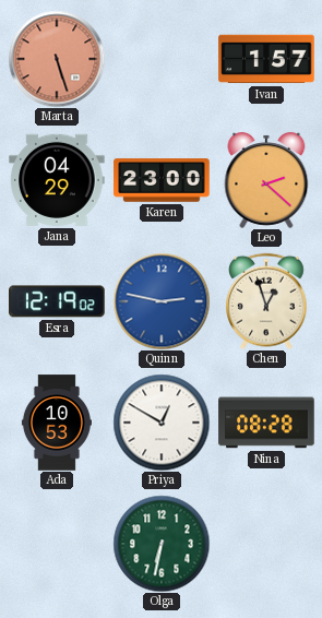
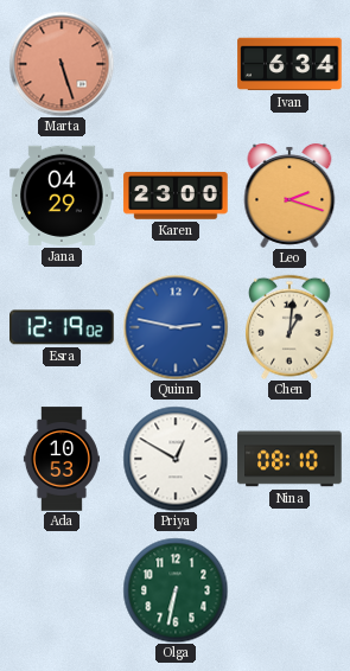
Ivan: 1:57 -> 6:34 (289, 64)
Leo: 2:22 -> 2:18 (289, 196)
Chen: 12:57 -> 1:01 (291, 327)
Nina: 08:28 -> 08:10 (289, 459)
